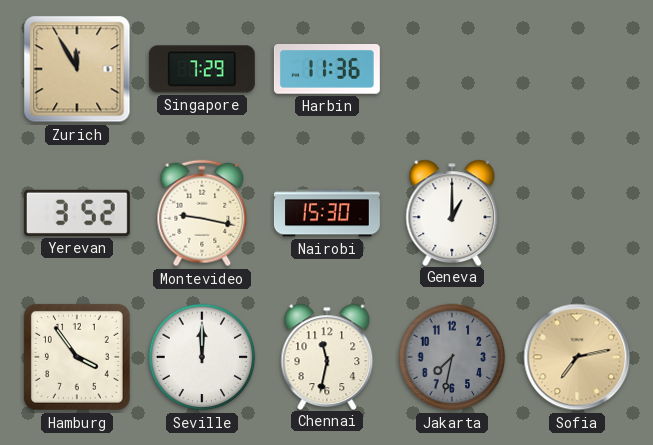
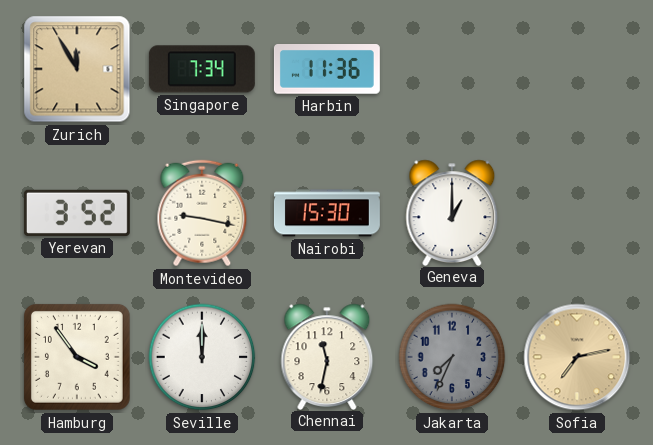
Singapore: 7:29 -> 7:34 (202, 69)
Jakarta: 7:32 -> 7:34 (452, 357)
